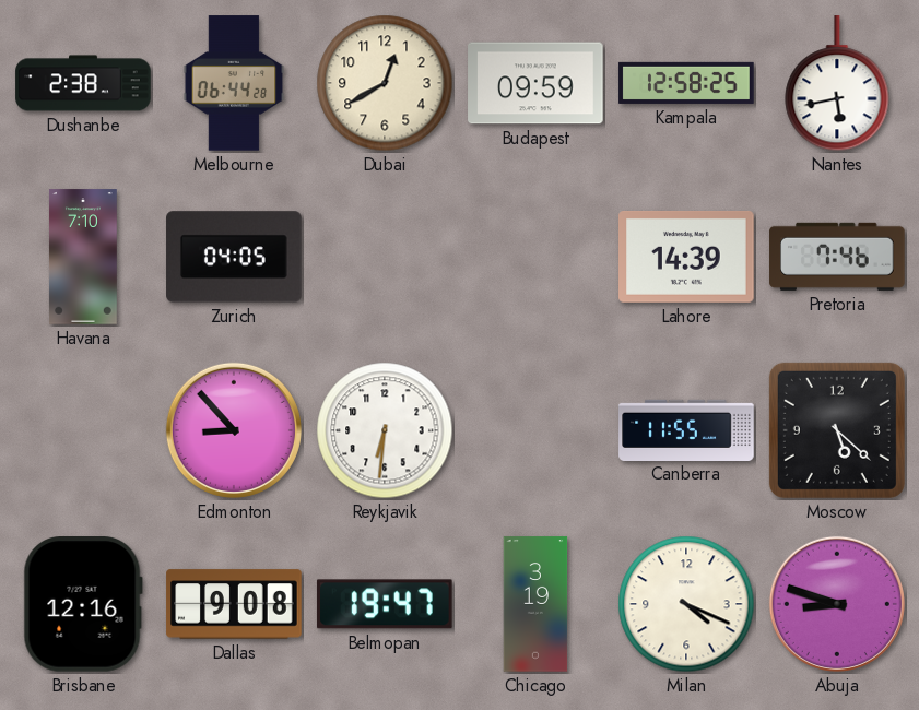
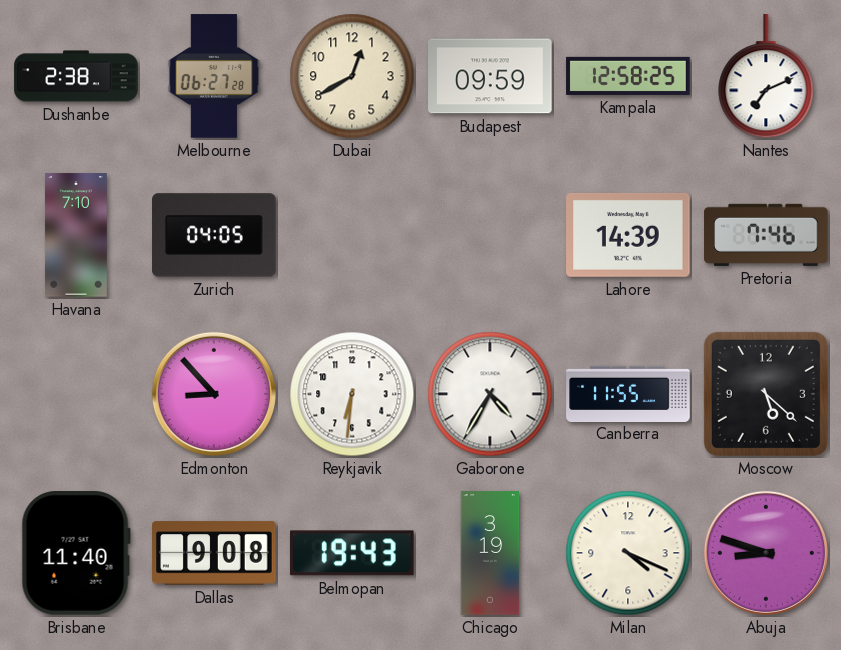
Melbourne: 06:44 -> 06:27 (214, 76)
Nantes: 5:43 -> 7:11 (766, 77)
Gaborone: none -> 4:35 (490, 394)
Brisbane: 12:16 -> 11:40 (76, 554)
Belmopan: 19:47 -> 19:43 (352, 553)
